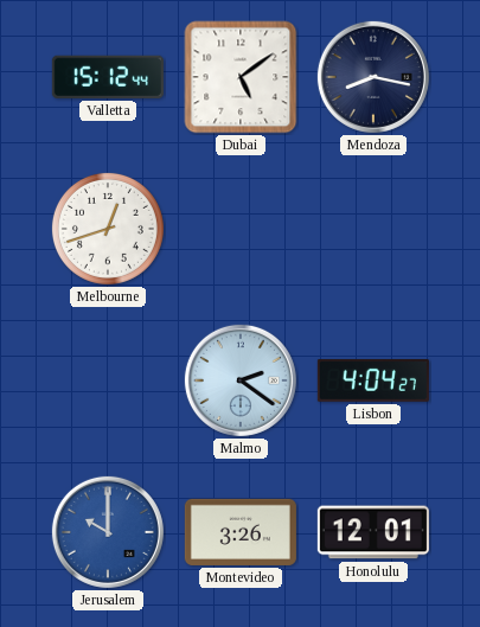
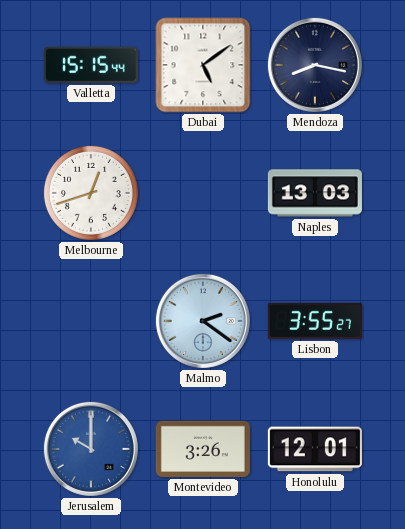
Valletta: 15:12 -> 15:15 (91, 65)
Naples: none -> 13:03 (315, 193)
Lisbon: 4:04 -> 3:55 (315, 321)
